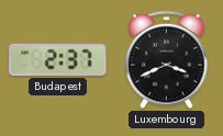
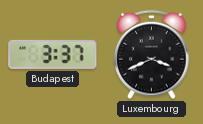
Budapest: 2:37 -> 3:37 (53, 54)
